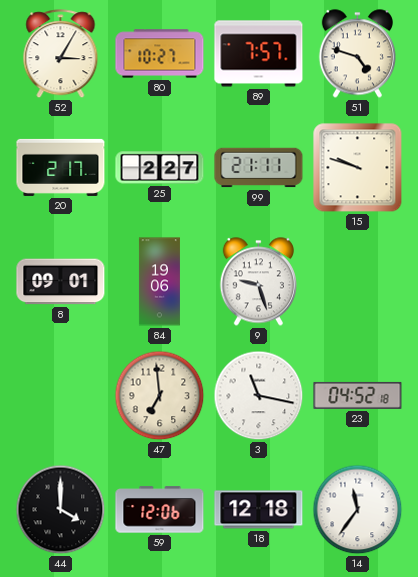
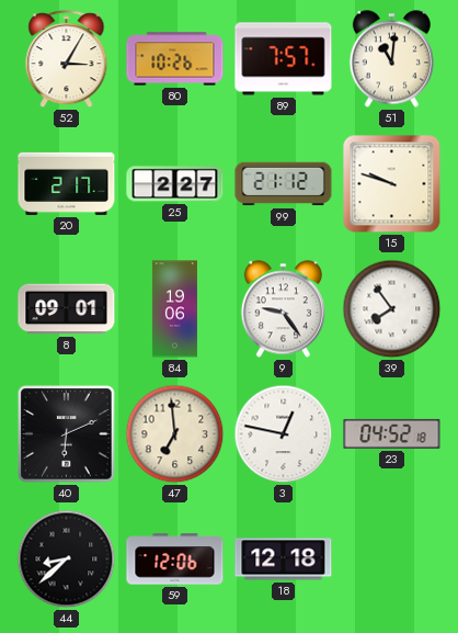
80: 10:27 -> 10:26 (175, 59)
51: 4:48 -> 11:01 (391, 59)
99: 21:11 -> 21:12 (284, 184)
9: 9:27 -> 9:24 (283, 309)
39: none -> 7:54 (392, 309)
40: none -> 6:11 (67, 434)
3: 11:17 -> 12:47 (284, 434)
44: 4:00 -> 8:38 (67, 559)
14: 11:36 -> none (358, 510)
